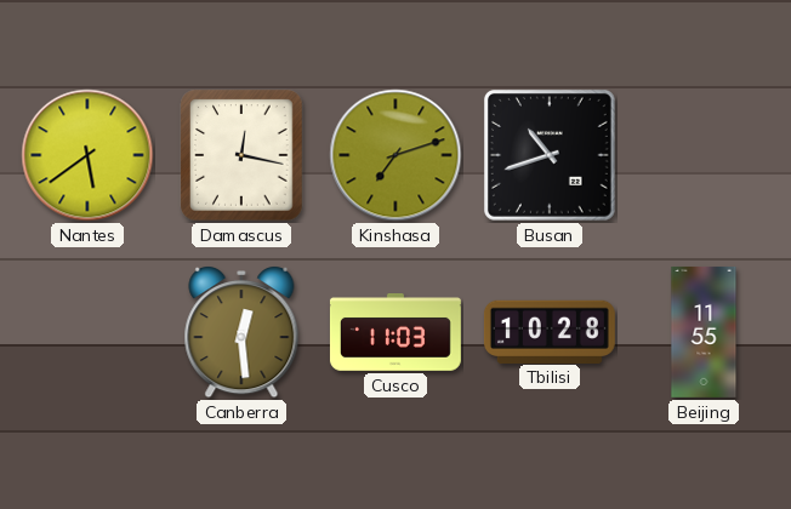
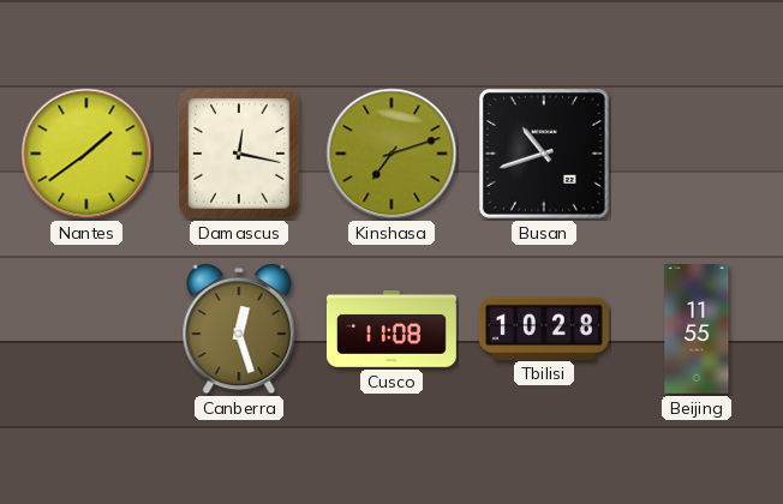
Nantes: 5:39 -> 1:39 (86, 154)
Canberra: 12:29 -> 12:27 (239, 330)
Cusco: 11:03 -> 11:08 (391, 330)
